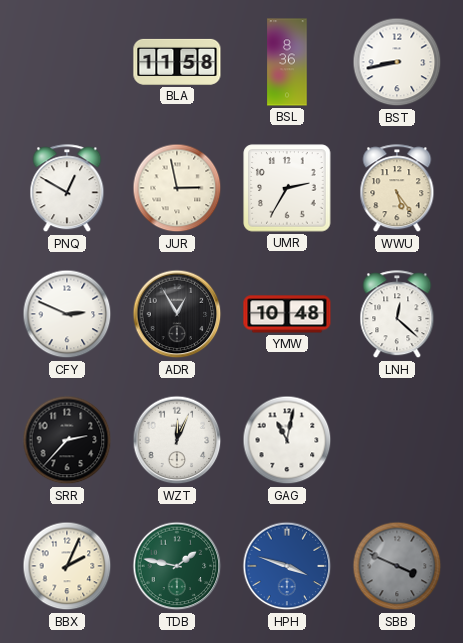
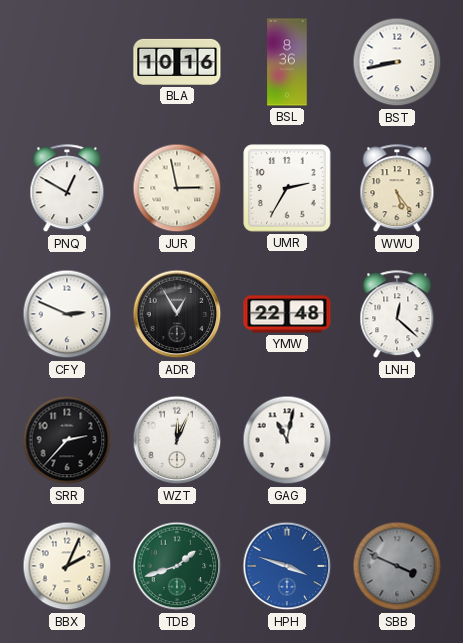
BLA: 11:58 -> 10:16 (177, 62)
YMW: 10:48 -> 22:48 (287, 314)
TDB: 1:47 -> 1:42 (177, 566)
